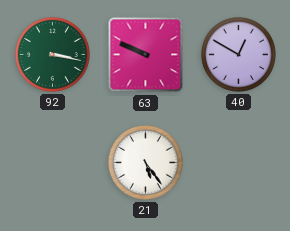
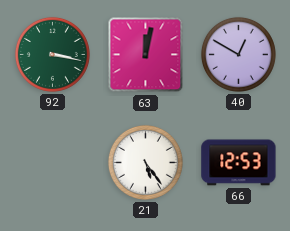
63: 9:49 -> 12:02 (146, 55)
66: none -> 12:53 (239, 163)
